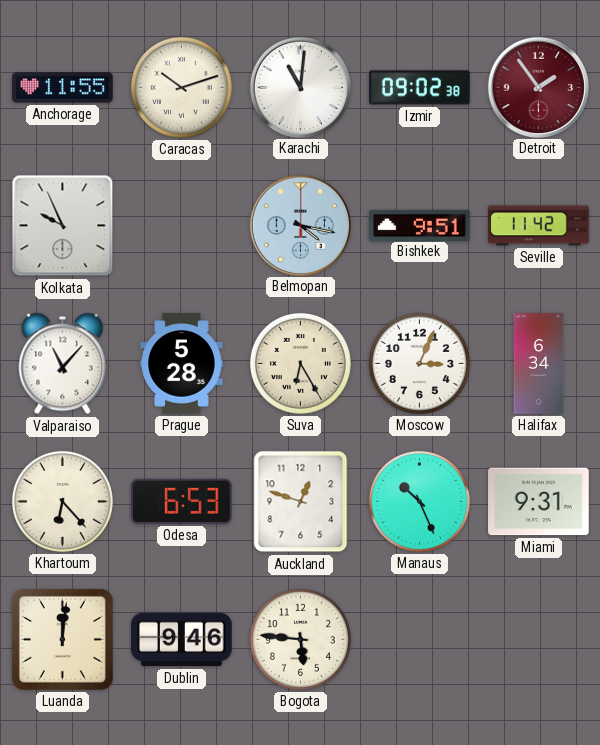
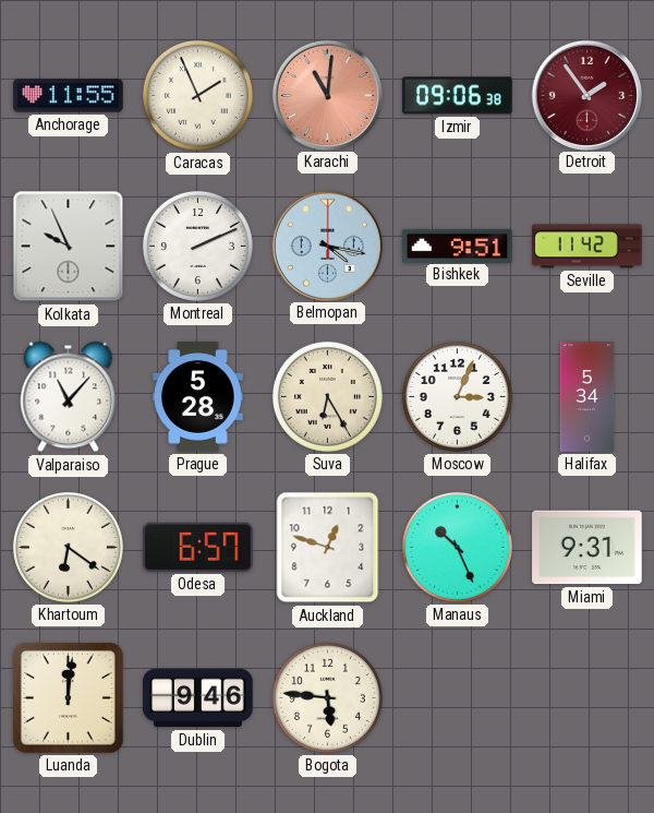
Caracas: 10:12 -> 1:56 (197, 95)
Karachi dial: white -> salmon (327, 95)
Izmir: 09:02 -> 09:06 (458, 96)
Montreal: none -> 2:11 (197, 246)
Halifax: 6:34 -> 5:34 (588, 397)
Khartoum: 6:23 -> 6:21 (68, 547)
Odesa: 6:53 -> 6:57 (198, 547)
